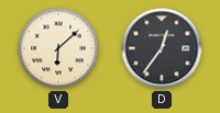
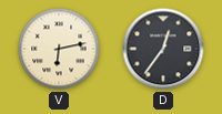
V: 6:08 -> 6:13 (59, 49)
